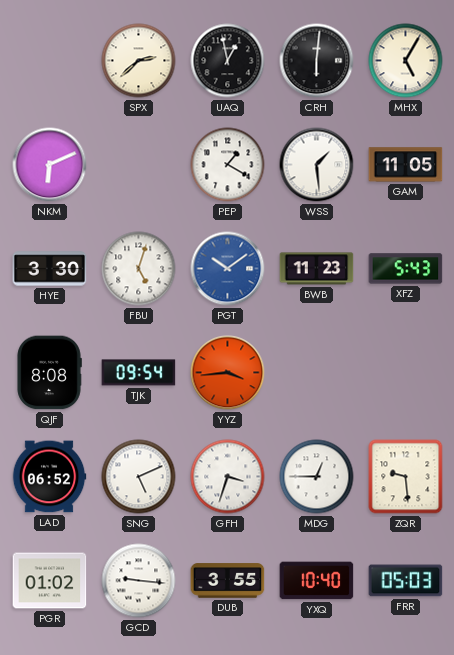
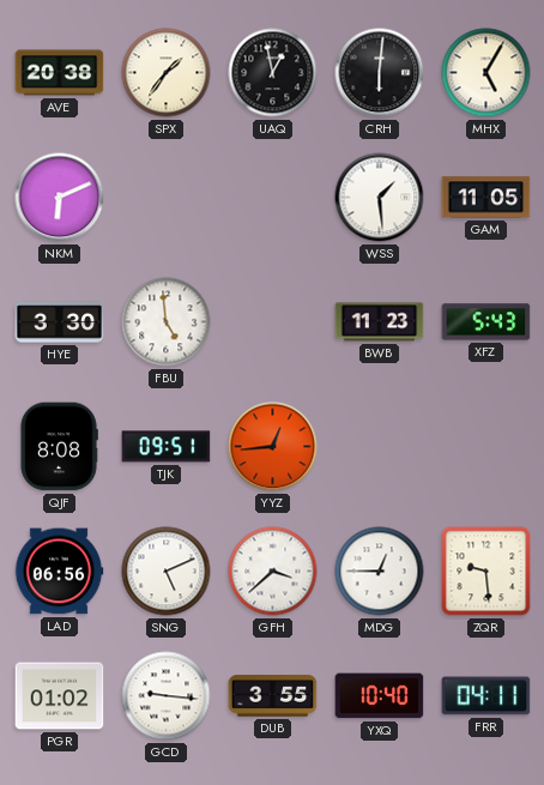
AVE: none -> 20:38 (60, 73)
SPX: 2:38 -> 1:36 (167, 73)
PEP: 1:20 -> none (228, 165)
FBU: 5:03 -> 4:59 (167, 322)
PGT: 10:09 -> none (228, 269)
TJK: 09:54 -> 09:51 (167, 447)
YYZ: 3:44 -> 12:44 (273, 447)
LAD: 06:52 -> 06:56 (59, 572)
GFH: 3:33 -> 3:38 (273, 572)
FRR: 05:03 -> 04:11 (486, 696)
